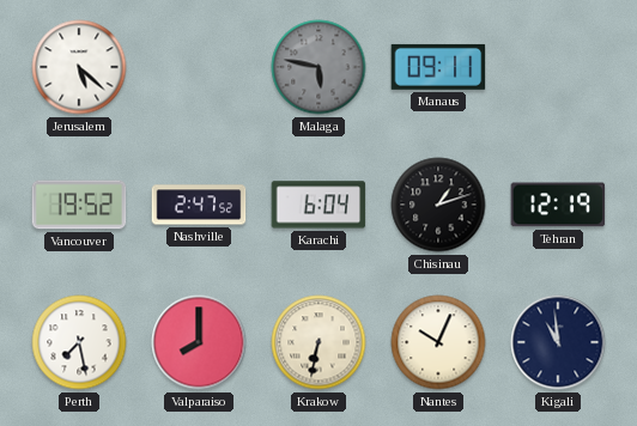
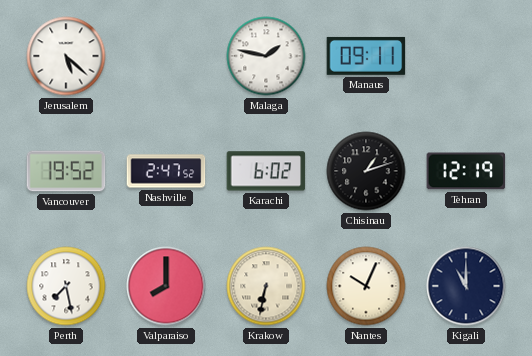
Malaga: 5:47 -> 1:47 (266, 56)
Malaga dial: grey -> white (266, 56)
Karachi: 6:04 -> 6:02 (266, 171)
Kigali: 10:59 -> 11:00 (466, 286)
